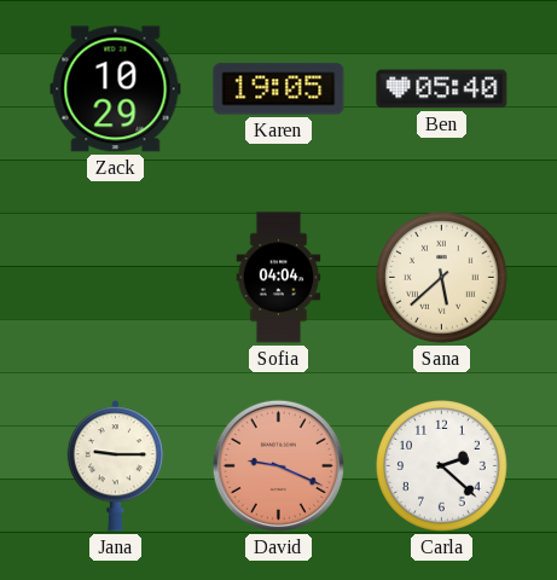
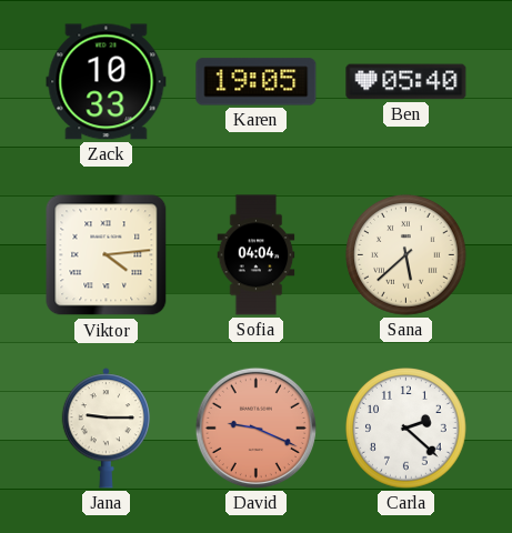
Zack: 10:29 -> 10:33 (107, 82)
Viktor: none -> 4:14 (107, 255)
